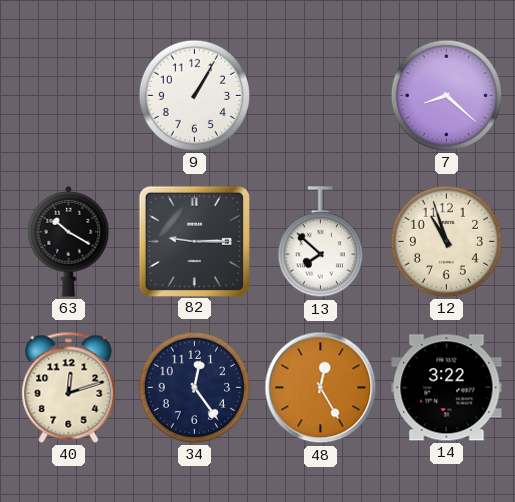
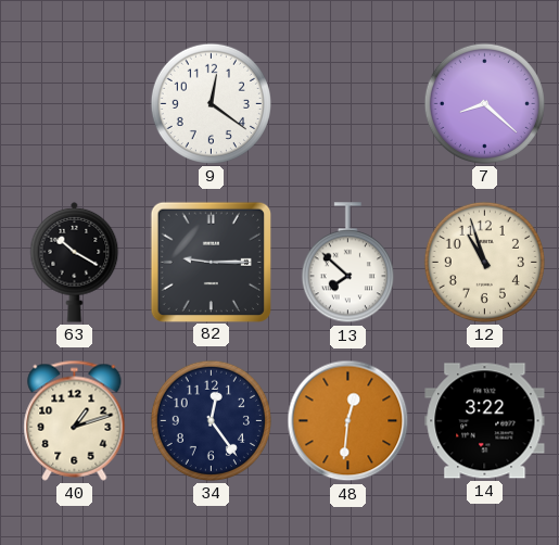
9: 1:05 -> 12:21 (211, 103)
40: 12:12 -> 1:12 (75, 420)
48: 12:25 -> 12:31 (348, 421)
